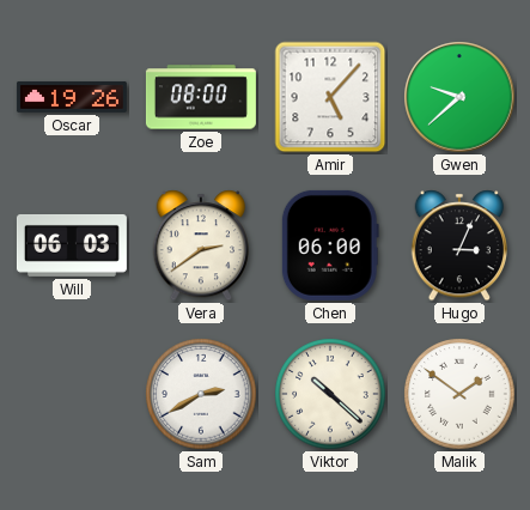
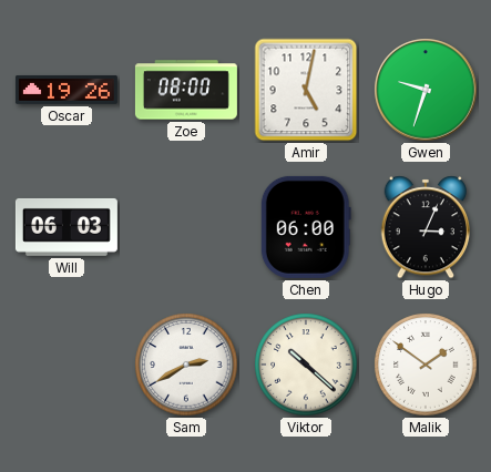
Amir: 5:07 -> 5:02 (306, 90)
Gwen: 9:38 -> 9:33 (426, 90)
Vera: 2:39 -> none (200, 245)
